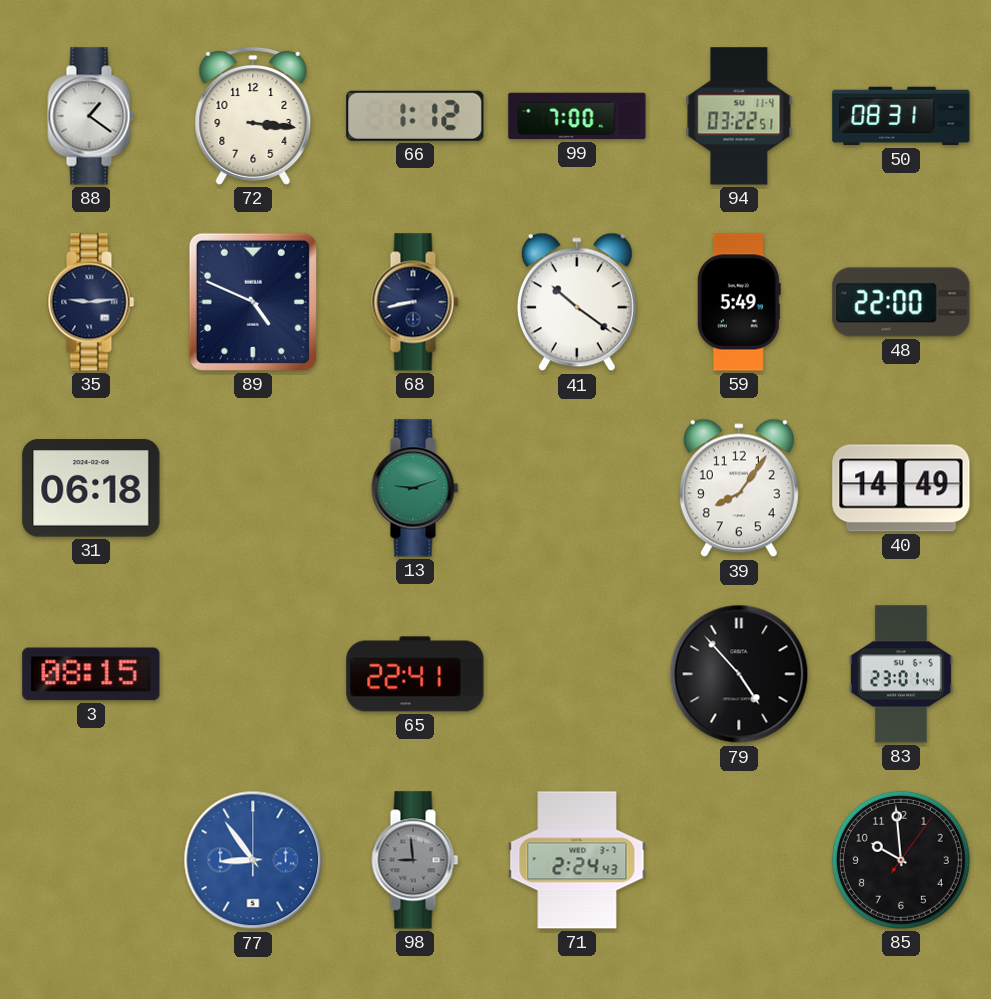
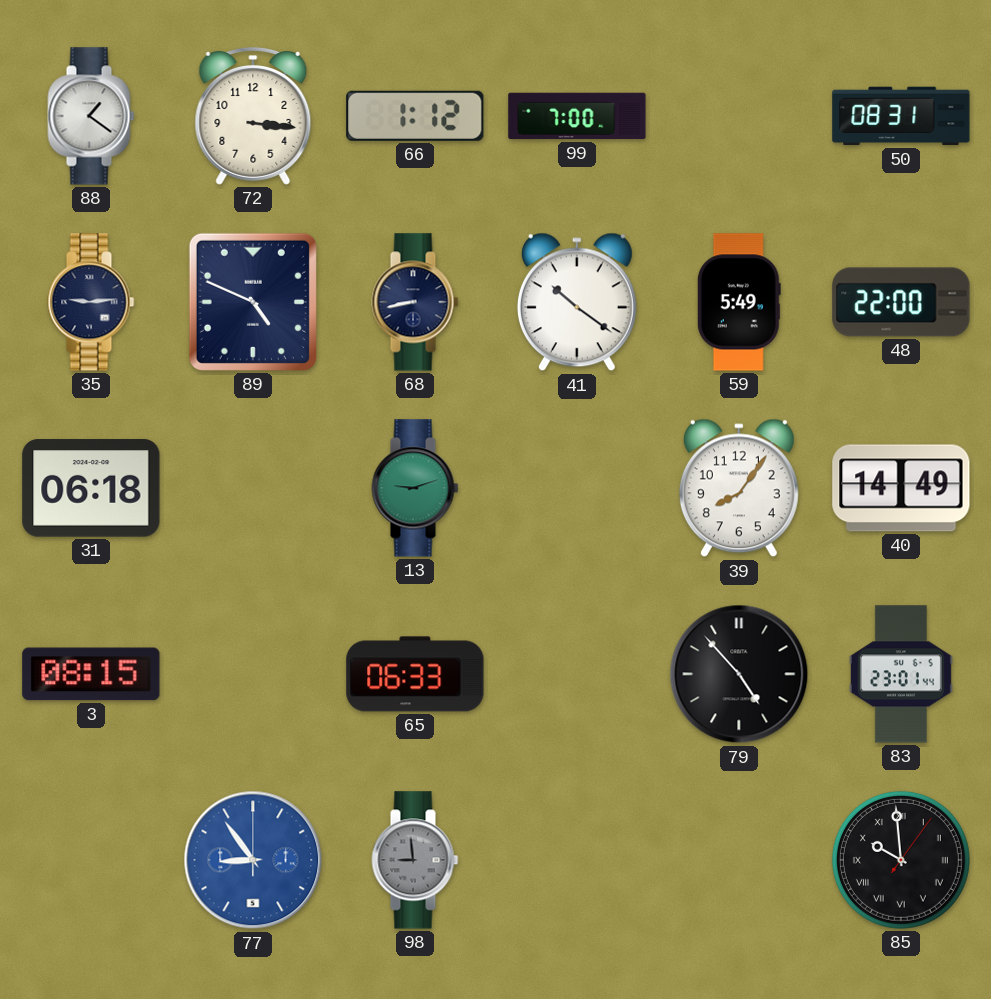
94: 03:22 -> none (739, 116)
65: 22:41 -> 06:33 (415, 674)
71: 2:24 -> none (577, 860)
85 numerals: Arabic -> Roman (901, 860)
